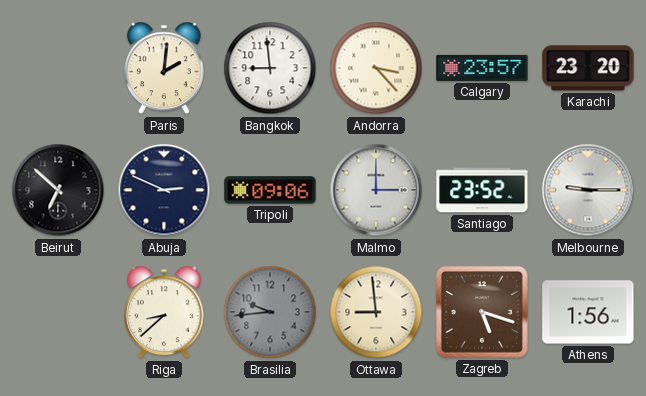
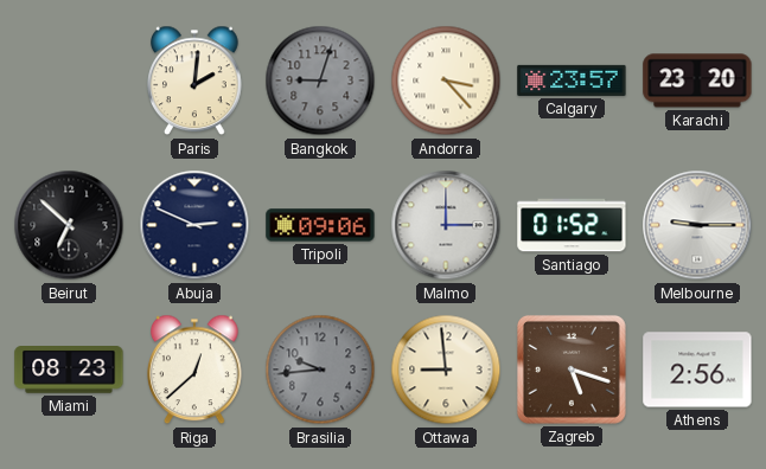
Bangkok: 8:59 -> 9:03 (320, 81)
Bangkok dial: white -> grey (320, 81)
Santiago: 23:52 -> 01:52 (572, 225)
Miami: none -> 08:23 (69, 370)
Riga: 8:38 -> 12:38 (196, 370)
Athens: 1:56 -> 2:56 (697, 370)
